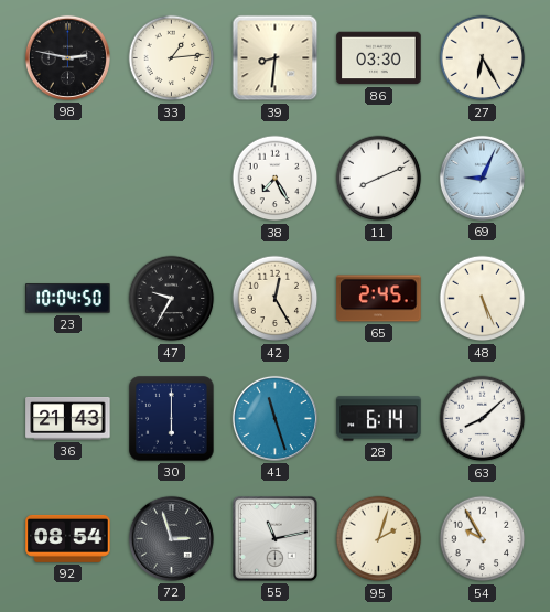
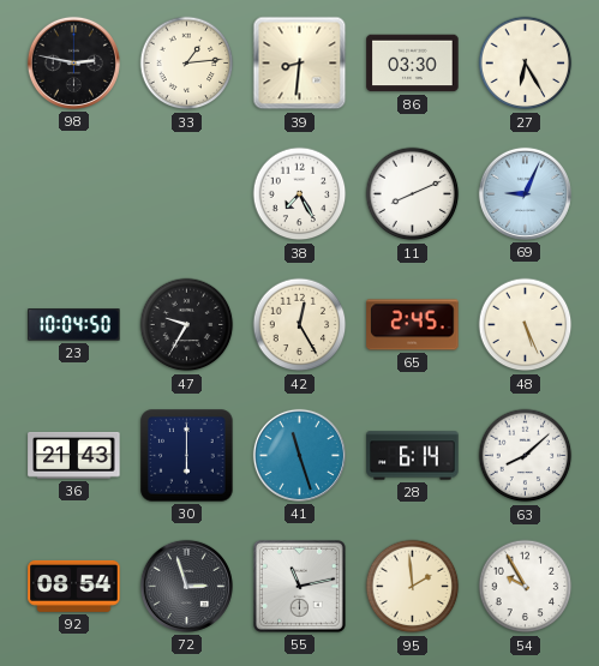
95: 2:03 -> 1:59 (413, 587)
